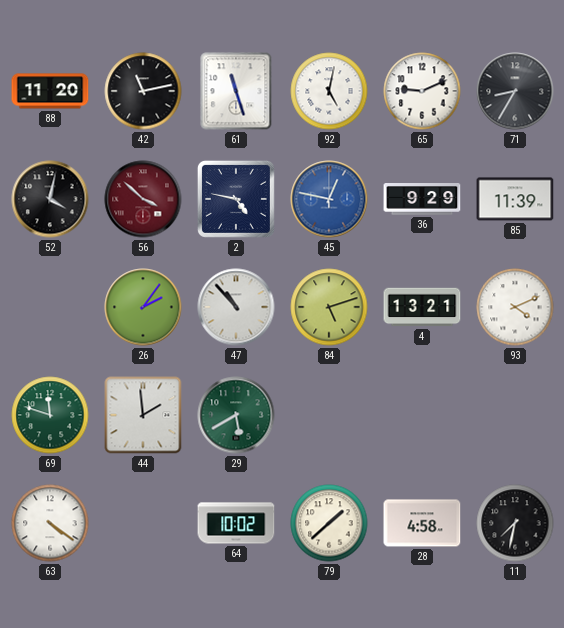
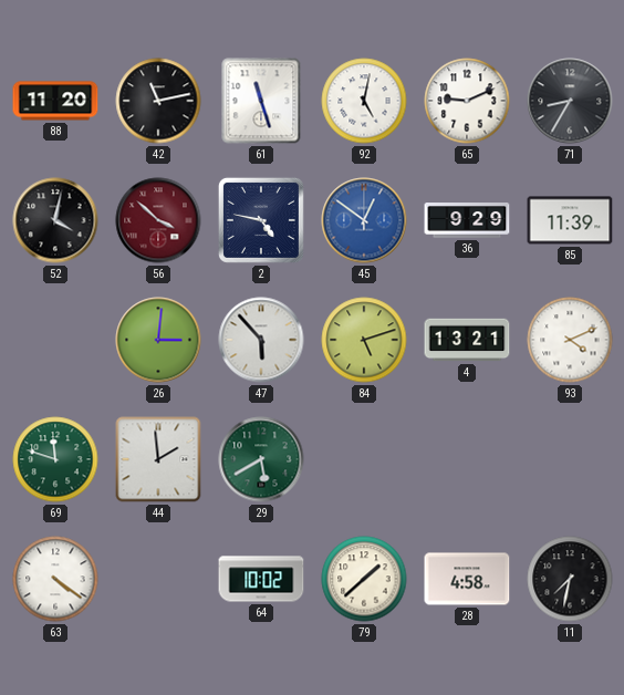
45: 12:47 -> 12:51 (364, 220)
26: 2:06 -> 3:01 (158, 340)
47: 10:53 -> 5:53 (261, 340)
